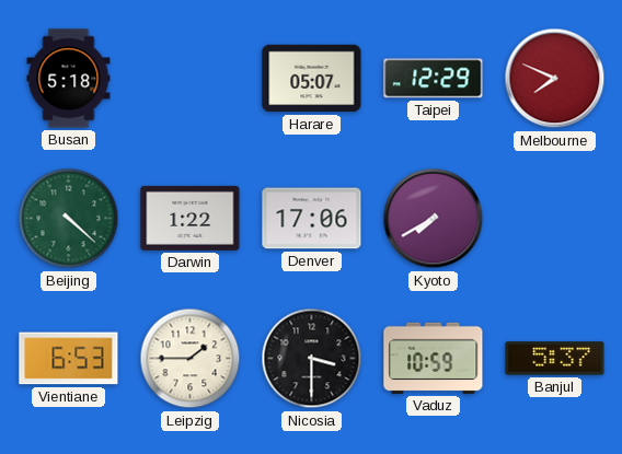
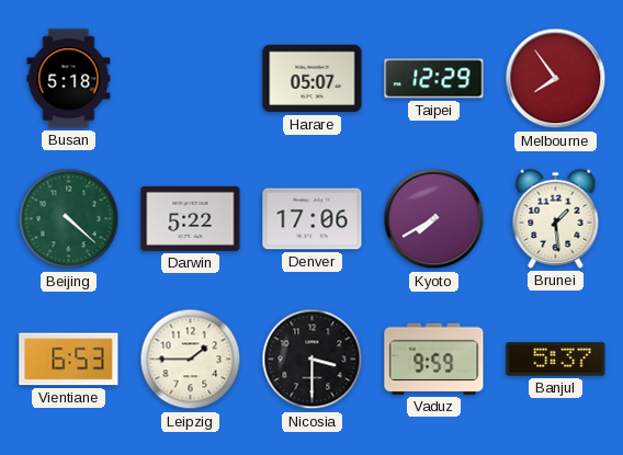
Melbourne: 7:49 -> 7:54 (556, 79)
Darwin: 1:22 -> 5:22 (191, 218)
Brunei: none -> 1:29 (556, 218)
Vaduz: 10:59 -> 9:59 (434, 359)
